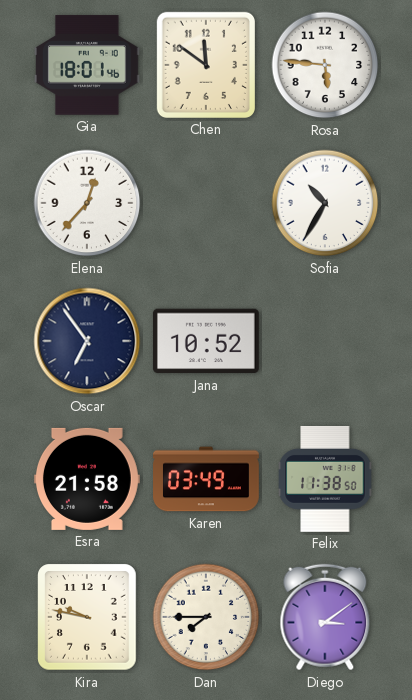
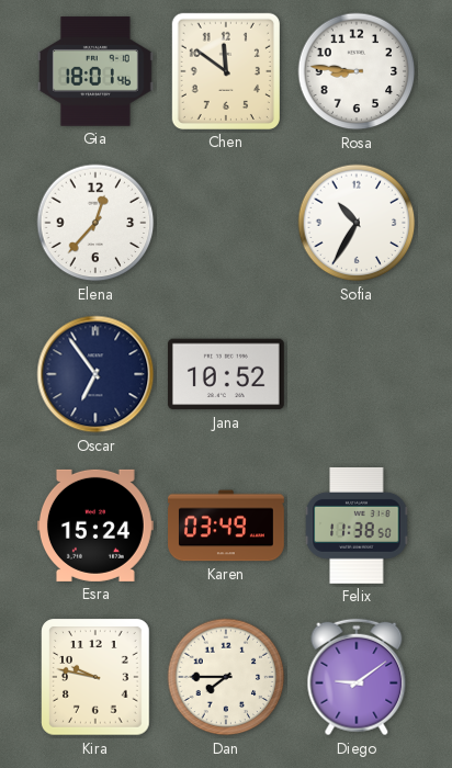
Rosa: 5:46 -> 8:46 (357, 71)
Esra: 21:58 -> 15:24 (95, 526)
Diego: 3:09 -> 9:09 (357, 677)
